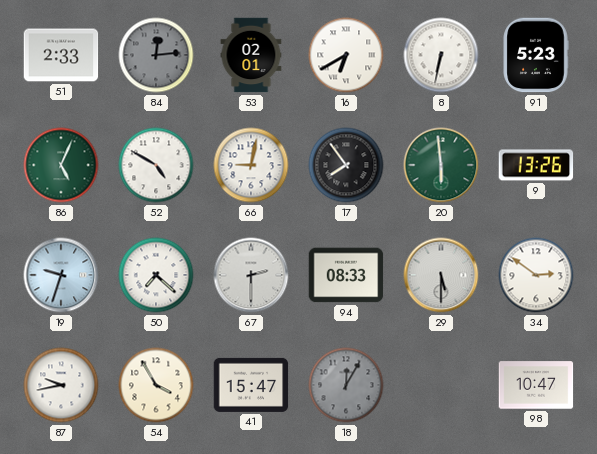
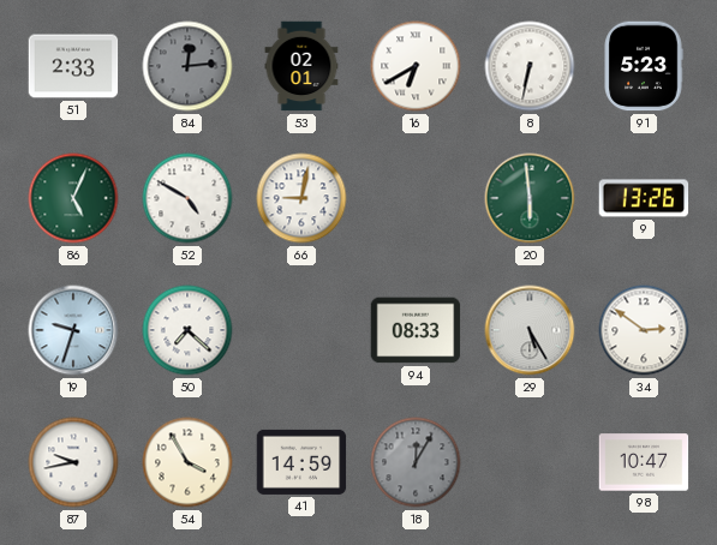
17: 7:54 -> none (346, 165)
67: 2:30 -> none (251, 275)
29: 5:30 -> 5:25 (530, 330)
41: 15:47 -> 14:59 (301, 462)
